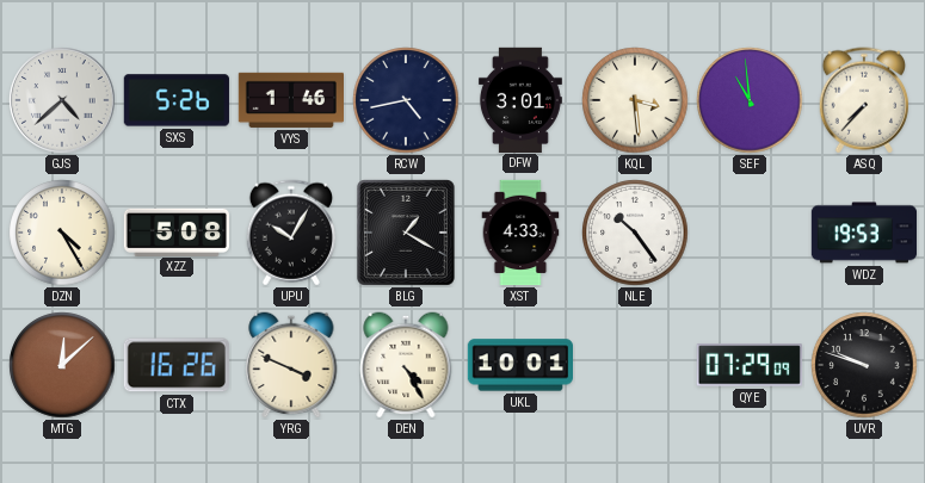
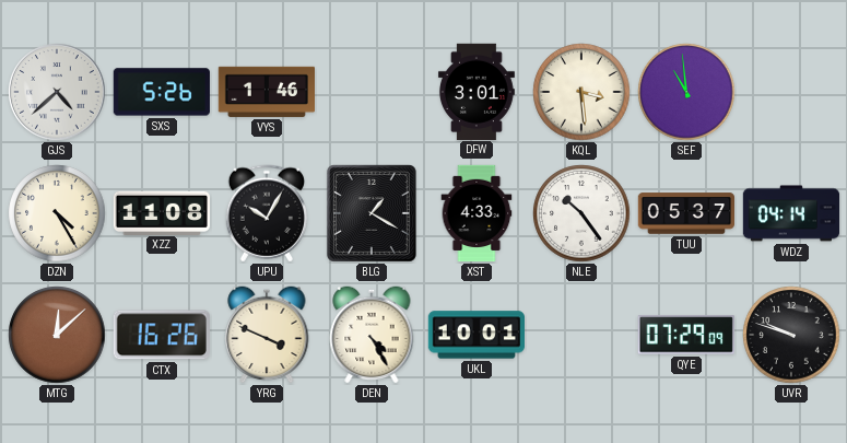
RCW: 4:43 -> none (406, 100)
ASQ: 7:37 -> none (863, 100)
XZZ: 5:08 -> 11:08 (161, 212)
TUU: none -> 05:37 (685, 213)
WDZ: 19:53 -> 04:14 (791, 213)
